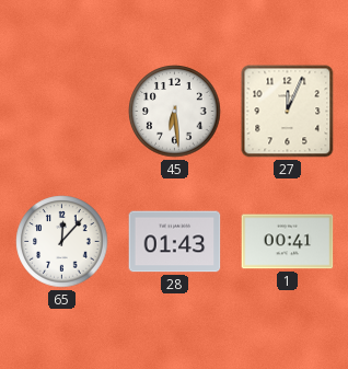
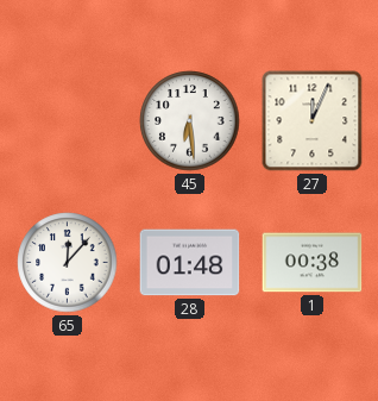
28: 01:43 -> 01:48 (190, 263)
1: 00:41 -> 00:38 (313, 263)
